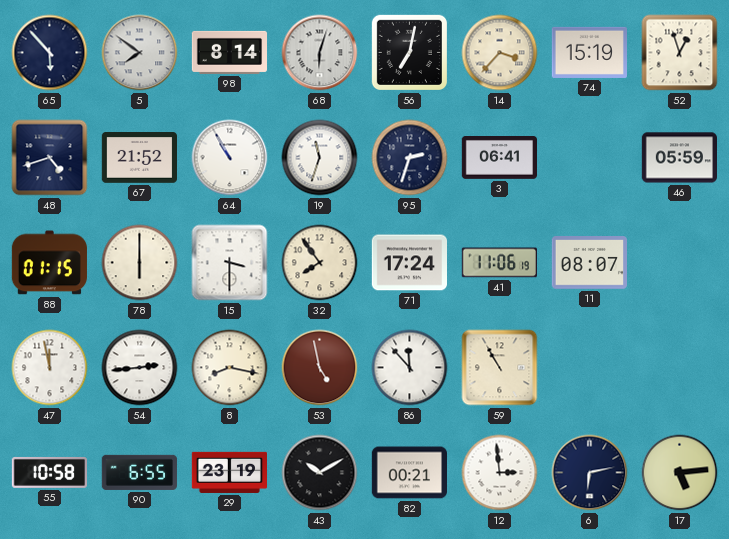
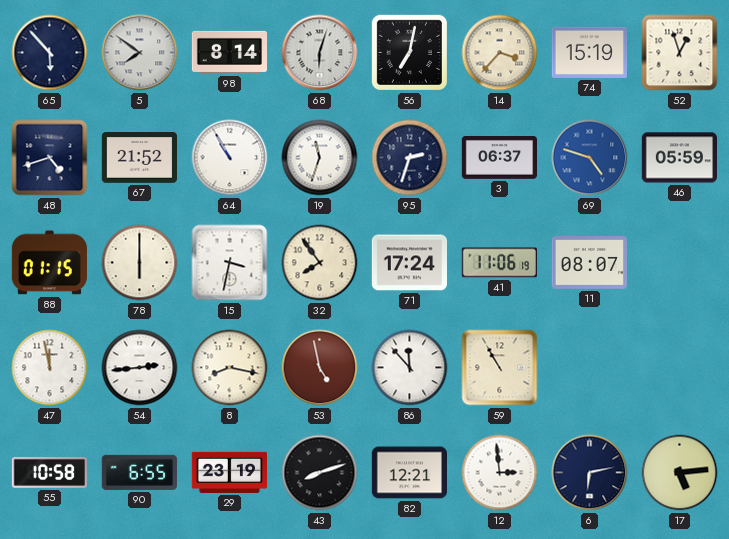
3: 06:41 -> 06:37 (499, 158)
69: none -> 4:48 (590, 158)
15: 3:30 -> 3:32 (230, 263)
43: 10:10 -> 8:12 (320, 473)
82: 00:21 -> 12:21 (409, 473)
